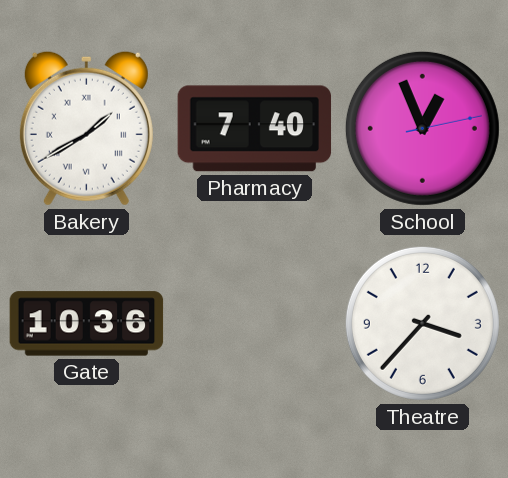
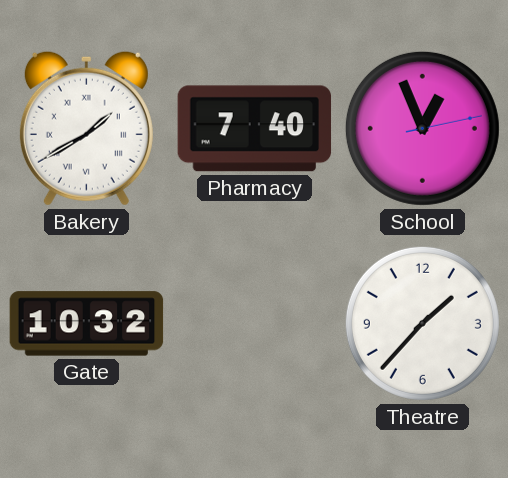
Gate: 10:36 -> 10:32 (87, 324)
Theatre: 3:37 -> 1:37 (422, 323)
